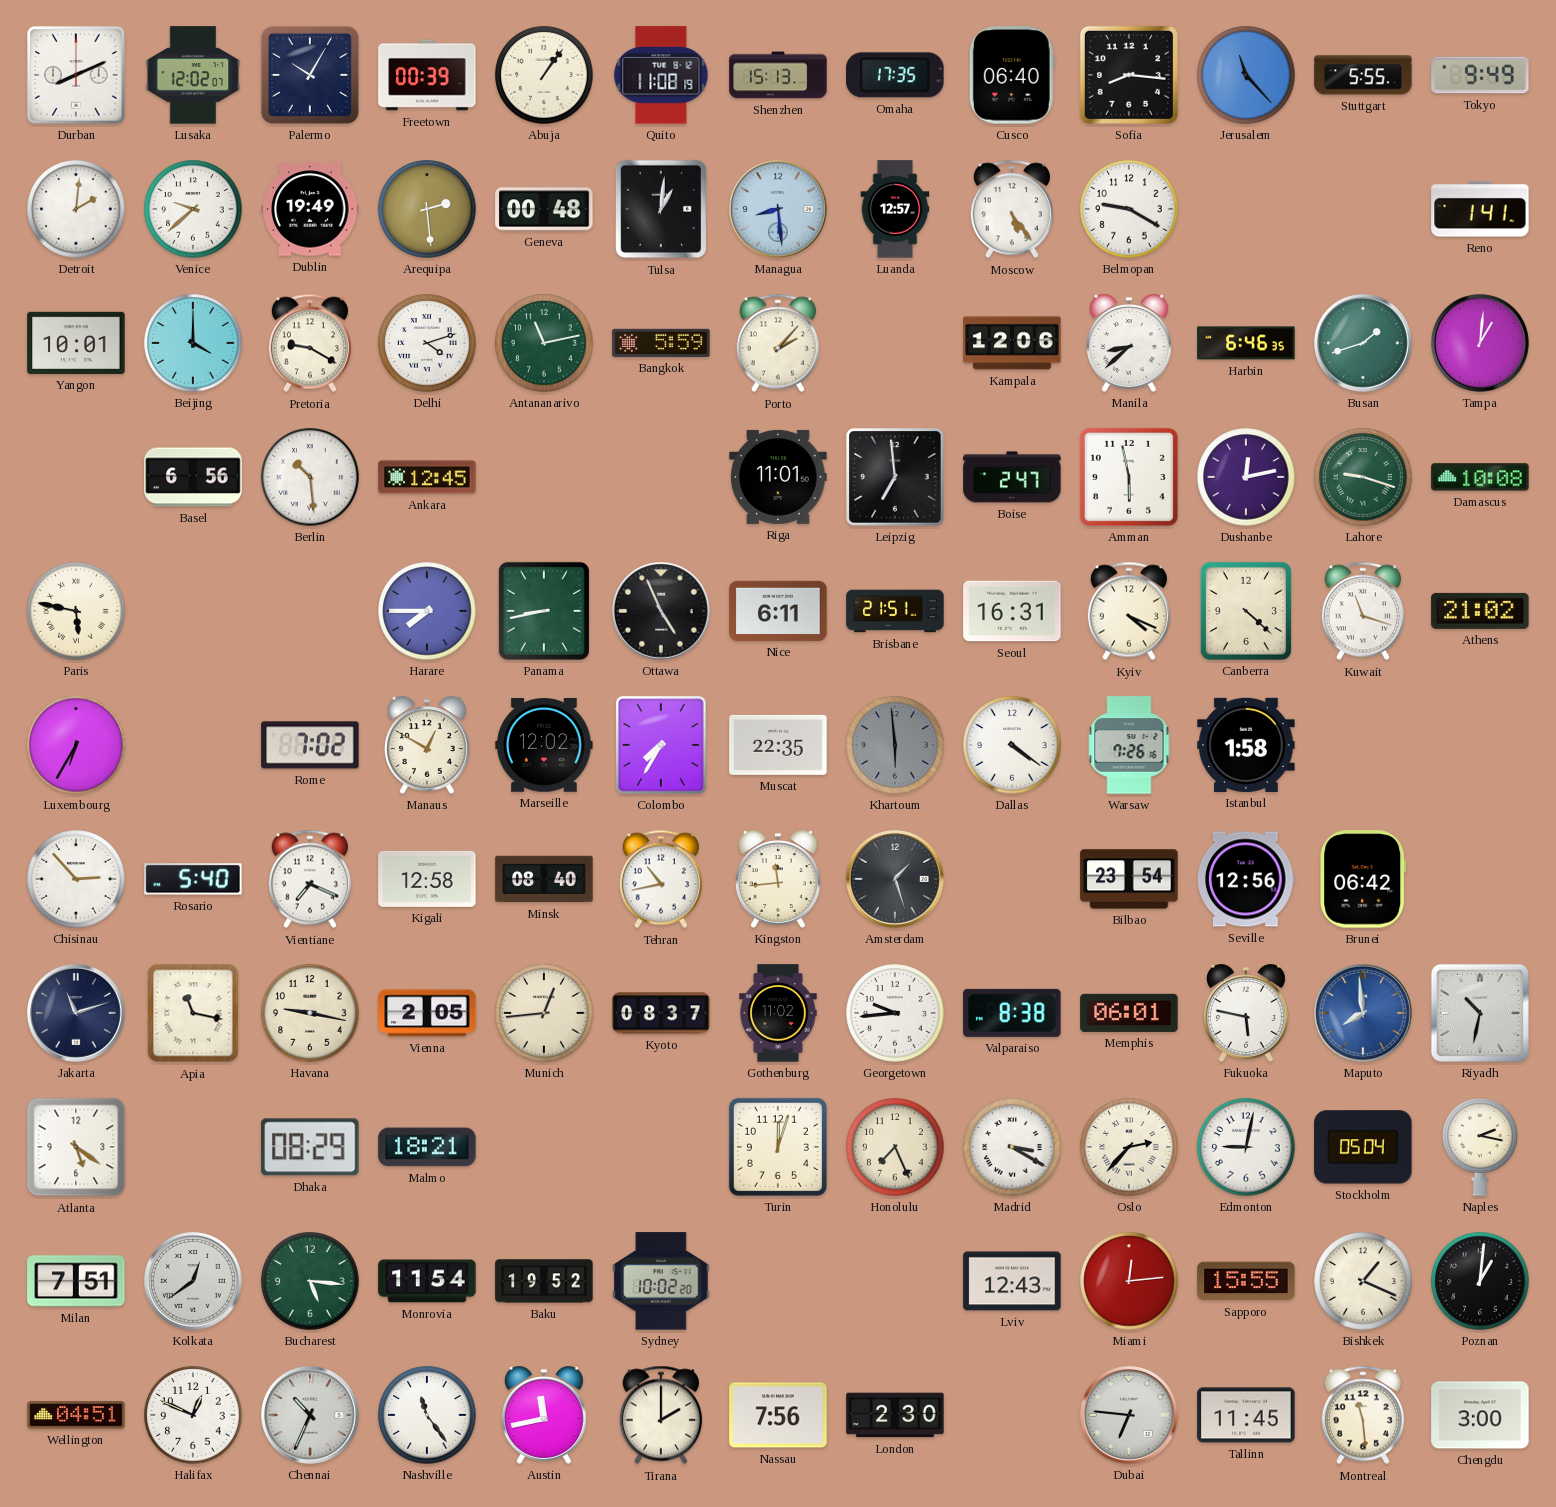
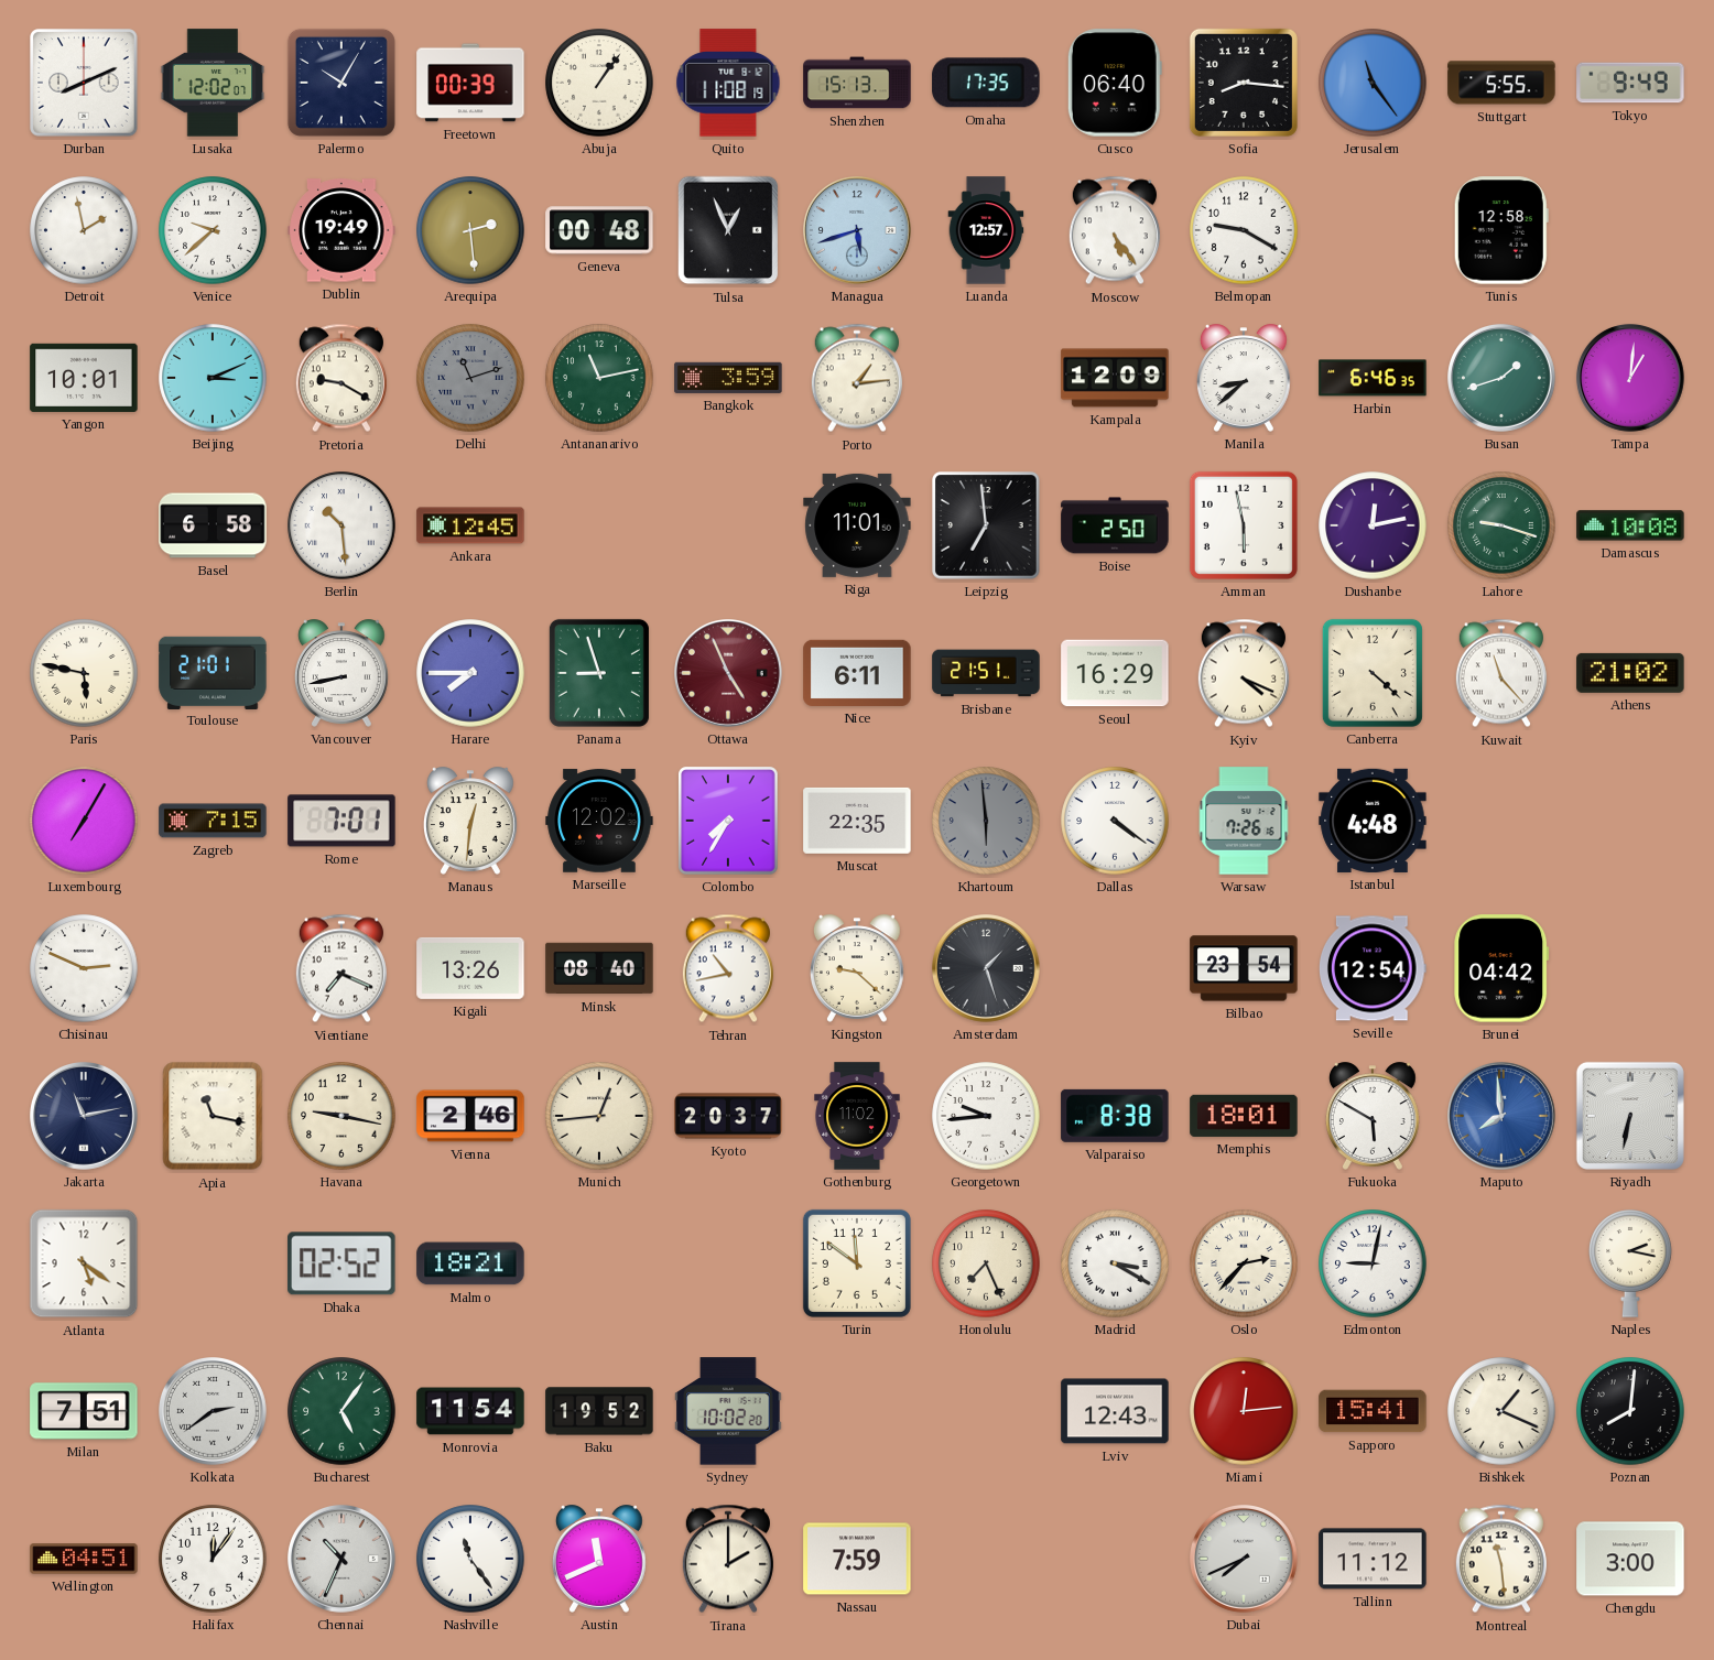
Jerusalem: 11:23 -> 11:24 (1373, 83)
Detroit: 2:01 -> 1:58 (84, 230)
Tulsa: 1:01 -> 12:56 (728, 230)
Managua: 8:29 -> 5:42 (858, 231)
Tunis: none -> 12:58 (1501, 230)
Reno: 1:41 -> none (1480, 209)
Beijing: 4:00 -> 3:11 (213, 378)
Delhi: 4:12 -> 11:12 (470, 378)
Delhi dial: white -> grey (470, 378)
Bangkok: 5:59 -> 3:59 (728, 378)
Porto: 2:07 -> 1:14 (857, 378)
Kampala: 12:06 -> 12:09 (1115, 378)
Basel: 6:56 -> 6:58 (213, 525)
Boise: 2:47 -> 2:50 (1115, 525)
Toulouse: none -> 21:01 (213, 672)
Vancouver: none -> 8:43 (341, 673)
Panama: 8:43 -> 8:57 (599, 673)
Ottawa dial: black -> burgundy (729, 674)
Seoul: 16:31 -> 16:29 (1115, 673)
Kuwait: 11:18 -> 11:23 (1501, 673)
Luxembourg: 6:35 -> 7:05 (84, 821)
Zagreb: none -> 7:15 (213, 821)
Rome: 7:02 -> 7:01 (341, 821)
Manaus: 12:50 -> 12:31 (470, 821)
Istanbul: 1:58 -> 4:48 (1373, 821)
Chisinau: 2:53 -> 2:49 (84, 968)
Rosario: 5:40 -> none (193, 879)
Kigali: 12:58 -> 13:26 (470, 968)
Kingston: 11:44 -> 9:22 (857, 968)
Seville: 12:56 -> 12:54 (1374, 968)
Brunei: 06:42 -> 04:42 (1501, 968)
Jakarta: 11:12 -> 11:13 (85, 1117)
Vienna: 2:05 -> 2:46 (470, 1116)
Kyoto: 08:37 -> 20:37 (728, 1116)
Memphis: 06:01 -> 18:01 (1244, 1116)
Fukuoka: 5:47 -> 5:50 (1373, 1116)
Riyadh: 10:32 -> 6:32 (1630, 1116)
Dhaka: 08:29 -> 02:52 (341, 1263)
Turin: 12:03 -> 11:51 (857, 1263)
Stockholm: 05:04 -> none (1363, 1147)
Kolkata: 12:39 -> 2:39 (214, 1412)
Bucharest: 5:16 -> 5:06 (341, 1411)
Sapporo: 15:55 -> 15:41 (1373, 1411)
Poznan: 1:01 -> 8:01 (1630, 1411)
Halifax: 12:49 -> 12:06 (213, 1559)
Austin: 11:43 -> 11:41 (599, 1559)
Nassau: 7:56 -> 7:59 (857, 1559)
London: 2:30 -> none (895, 1415)
Dubai: 6:46 -> 7:41 (1245, 1560)
Tallinn: 11:45 -> 11:12 (1373, 1559)
